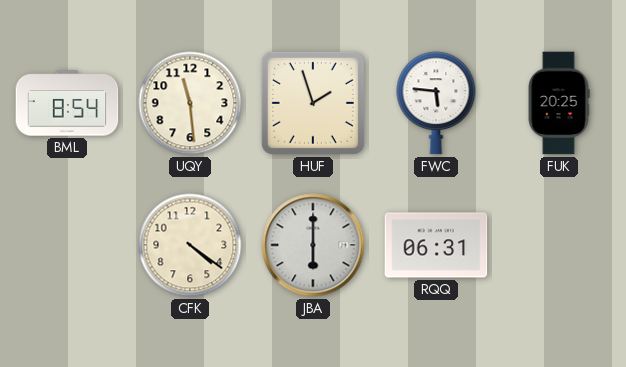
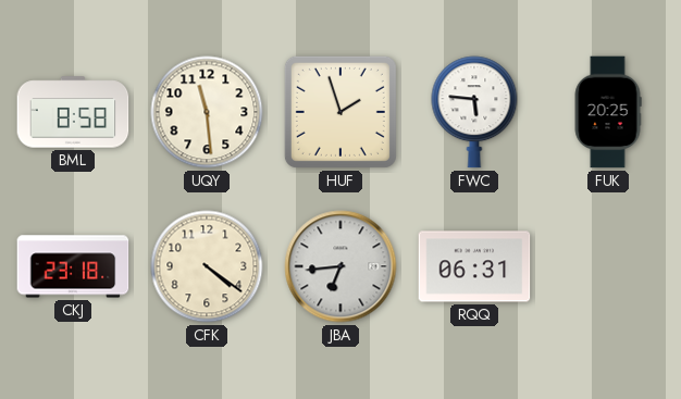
BML: 8:54 -> 8:58 (73, 112)
CKJ: none -> 23:18 (73, 266)
JBA: 6:00 -> 6:44 (340, 266)
